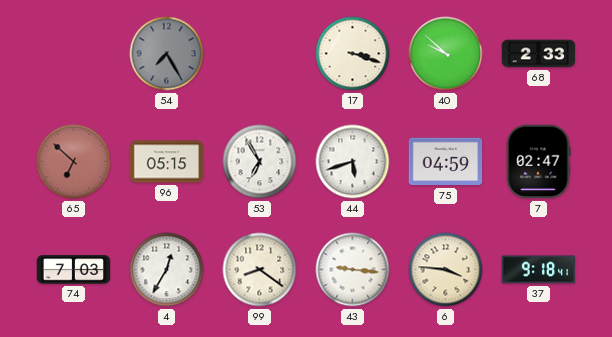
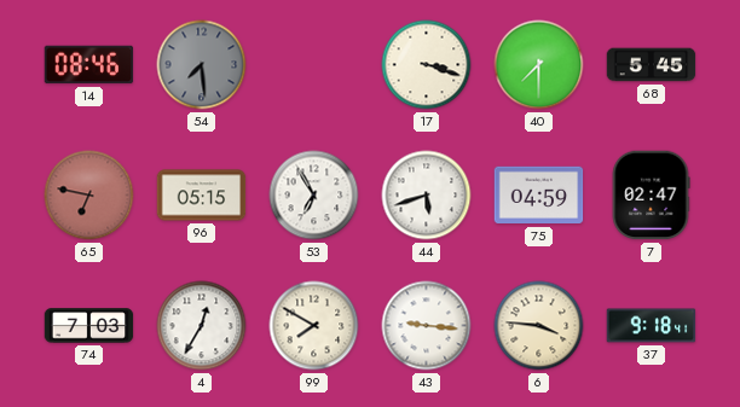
14: none -> 08:46 (89, 65)
54: 7:25 -> 7:29 (202, 65)
40: 9:52 -> 7:30 (539, 65)
68: 2:33 -> 5:45 (652, 65)
65: 6:52 -> 6:47 (89, 196)
99: 8:21 -> 7:50 (314, 326)
